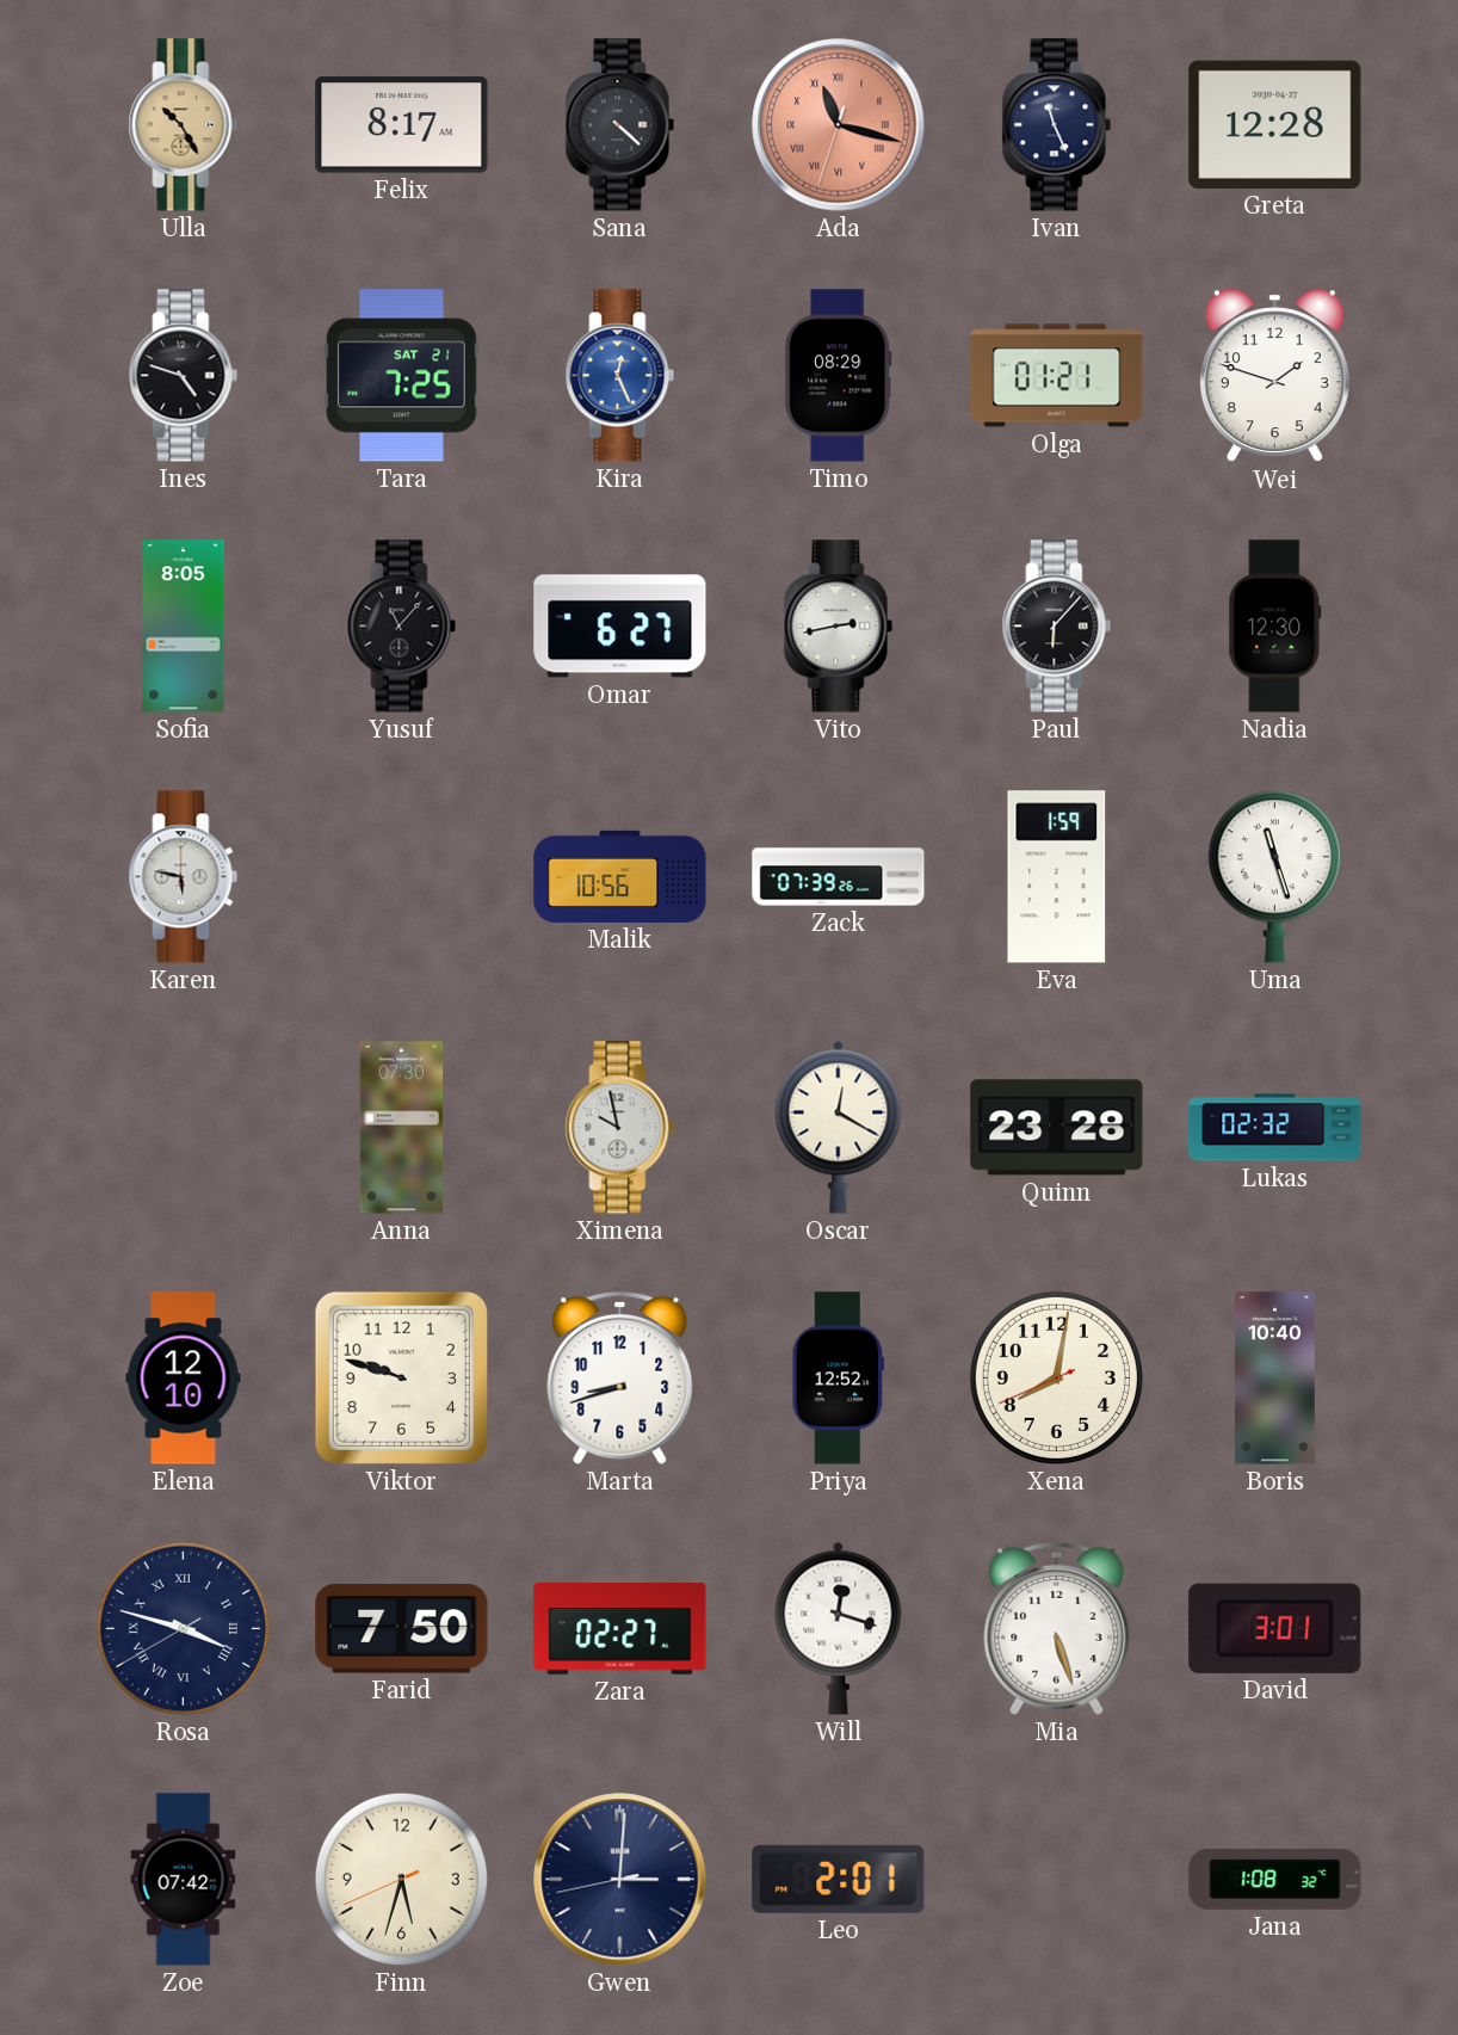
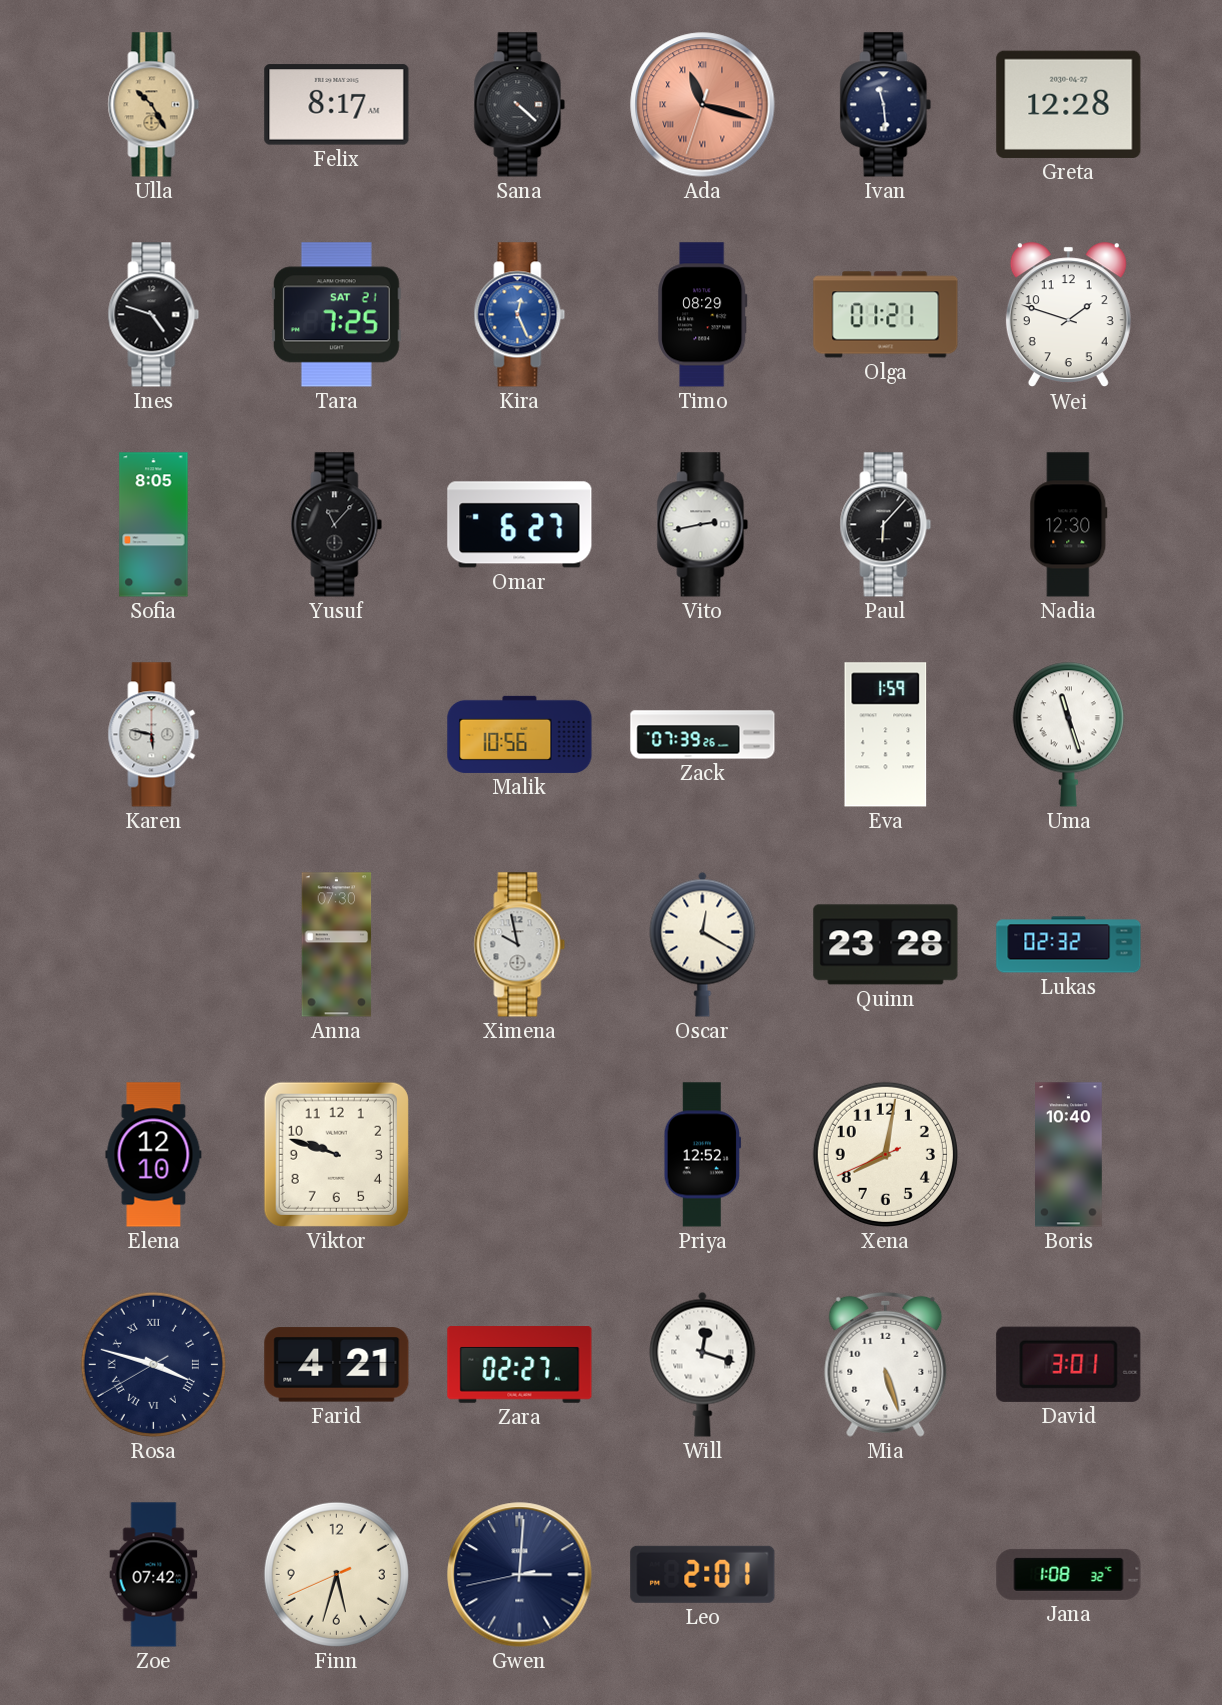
Ivan: 11:26 -> 11:29 (886, 105)
Marta: 8:42 -> none (620, 1377)
Farid: 7:50 -> 4:21 (337, 1365)
